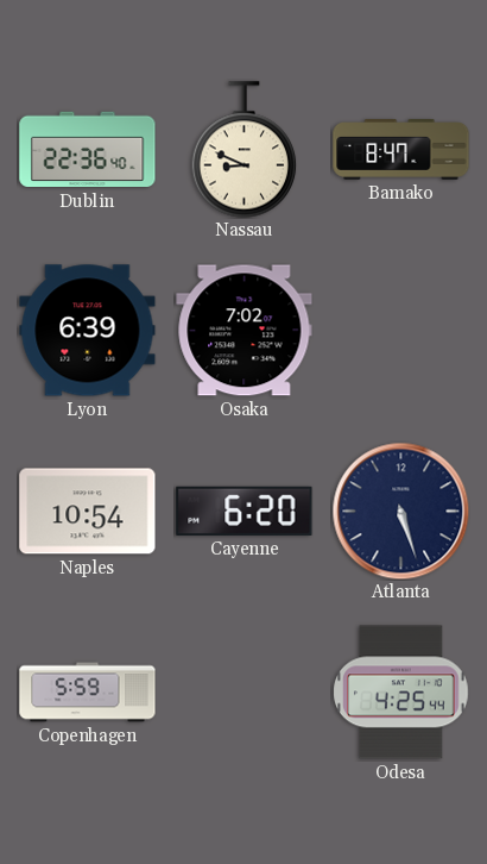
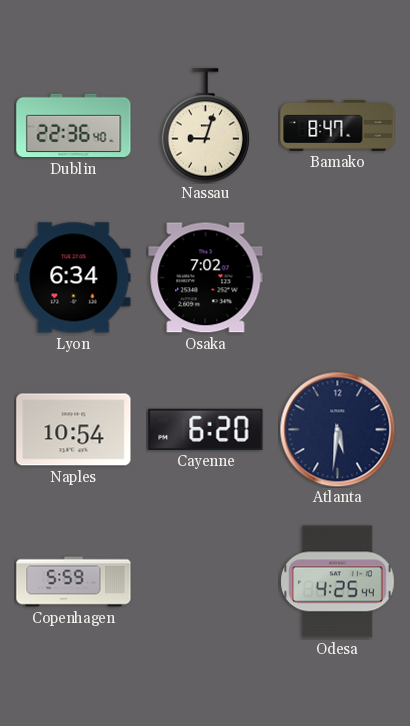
Nassau: 8:49 -> 9:03 (206, 126)
Lyon: 6:39 -> 6:34 (74, 278)
Atlanta: 5:27 -> 5:31 (337, 429)
